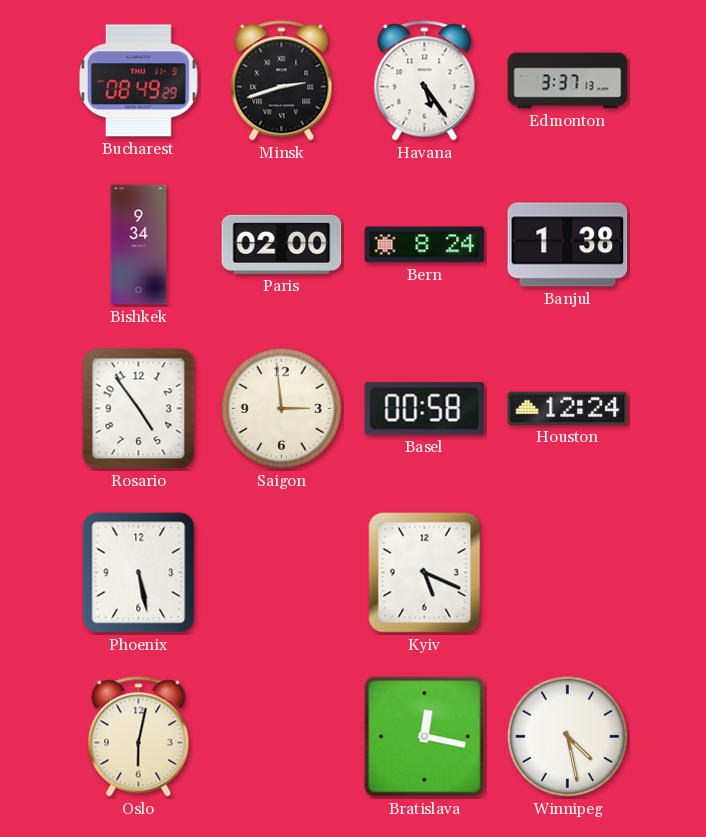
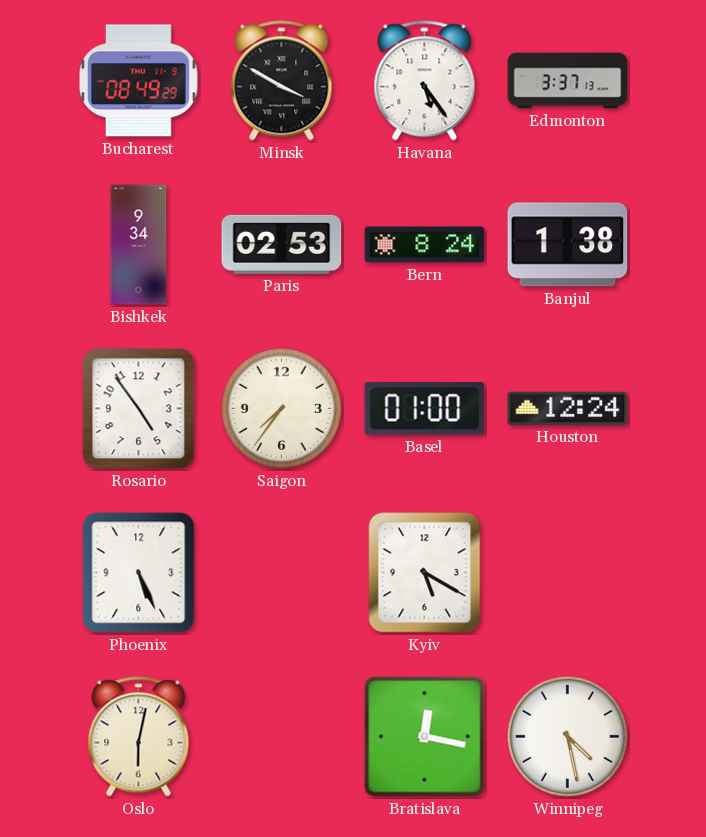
Minsk: 2:42 -> 3:50 (282, 81)
Paris: 02:00 -> 02:53 (282, 244)
Saigon: 2:59 -> 7:36 (281, 408)
Basel: 00:58 -> 01:00 (425, 409)
Phoenix: 5:28 -> 5:26 (139, 573)
Kyiv: 5:19 -> 5:20 (425, 573)
